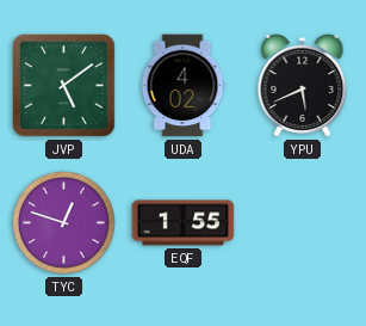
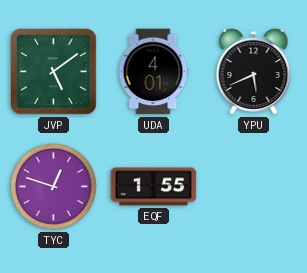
UDA: 4:02 -> 4:01 (153, 72)
